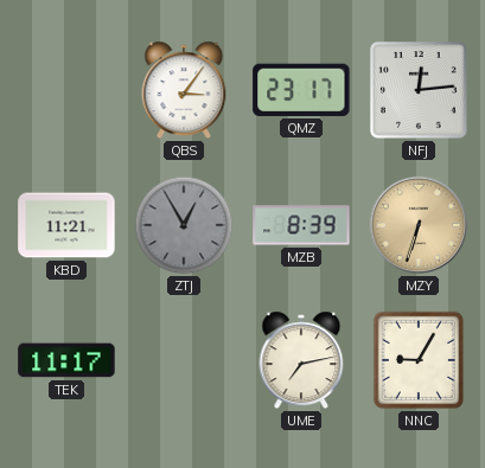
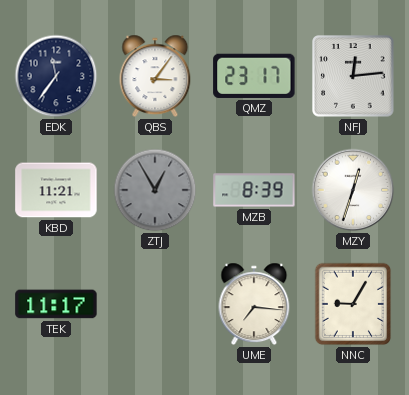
EDK: none -> 11:36 (56, 76)
MZY: 6:33 -> 12:33 (353, 190)
MZY dial: champagne -> white (353, 190)
UME: 7:13 -> 7:16 (254, 304)
